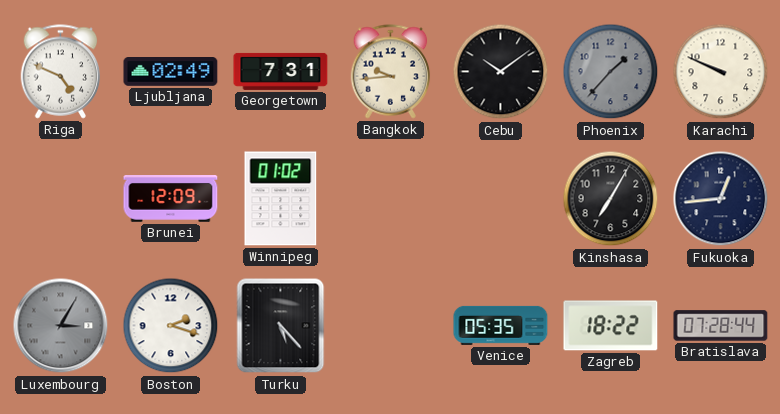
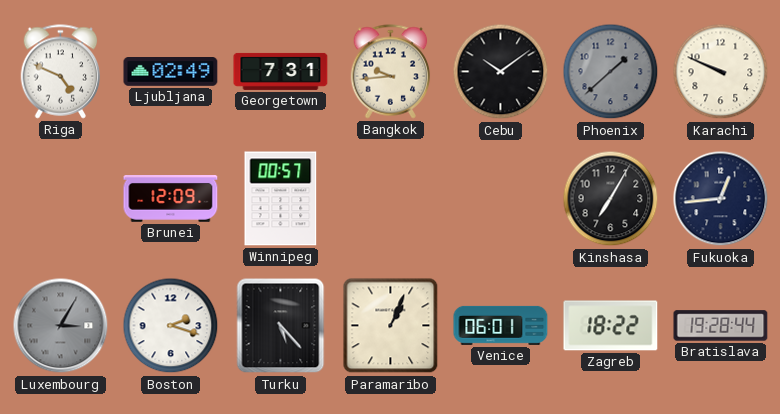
Phoenix: 1:37 -> 1:38 (611, 72)
Winnipeg: 01:02 -> 00:57 (281, 199)
Paramaribo: none -> 1:04 (391, 326)
Venice: 05:35 -> 06:01 (501, 325)
Bratislava: 07:28 -> 19:28 (721, 326)
